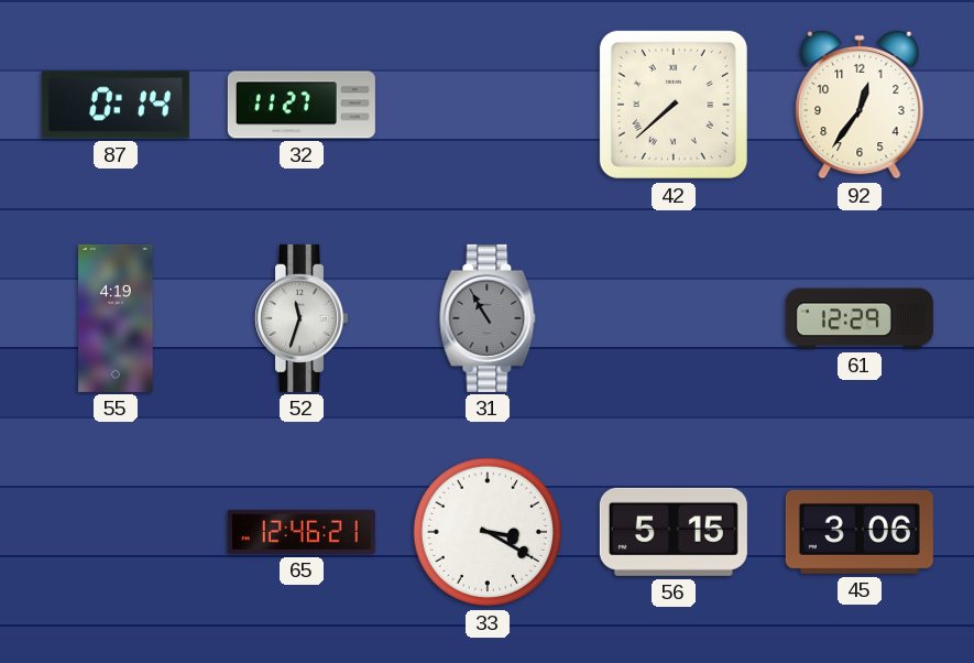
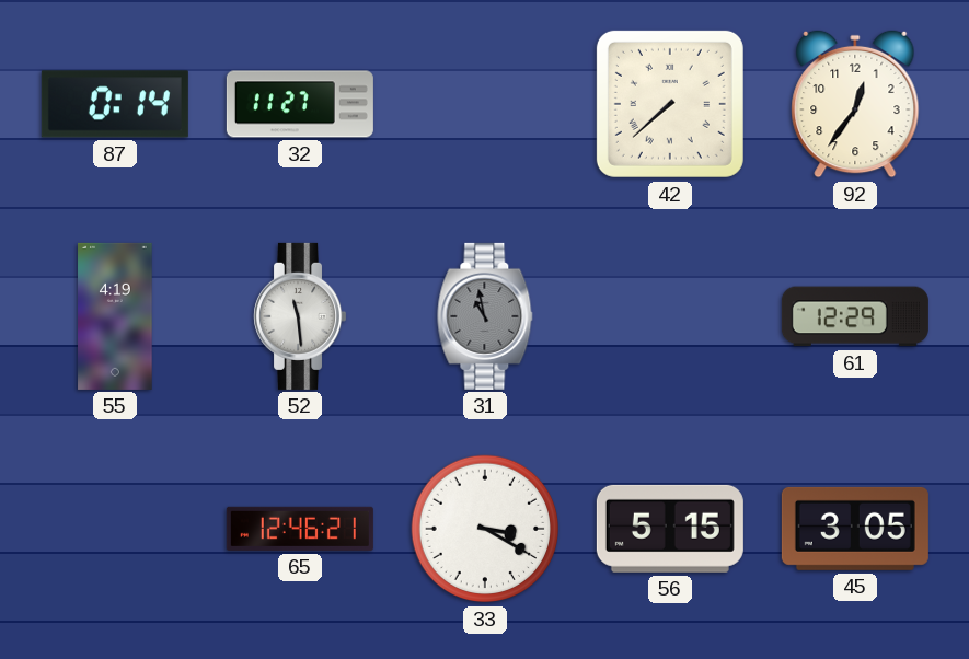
52: 11:33 -> 11:29 (300, 316)
31: 10:55 -> 10:58 (485, 316)
45: 3:06 -> 3:05 (855, 529)
